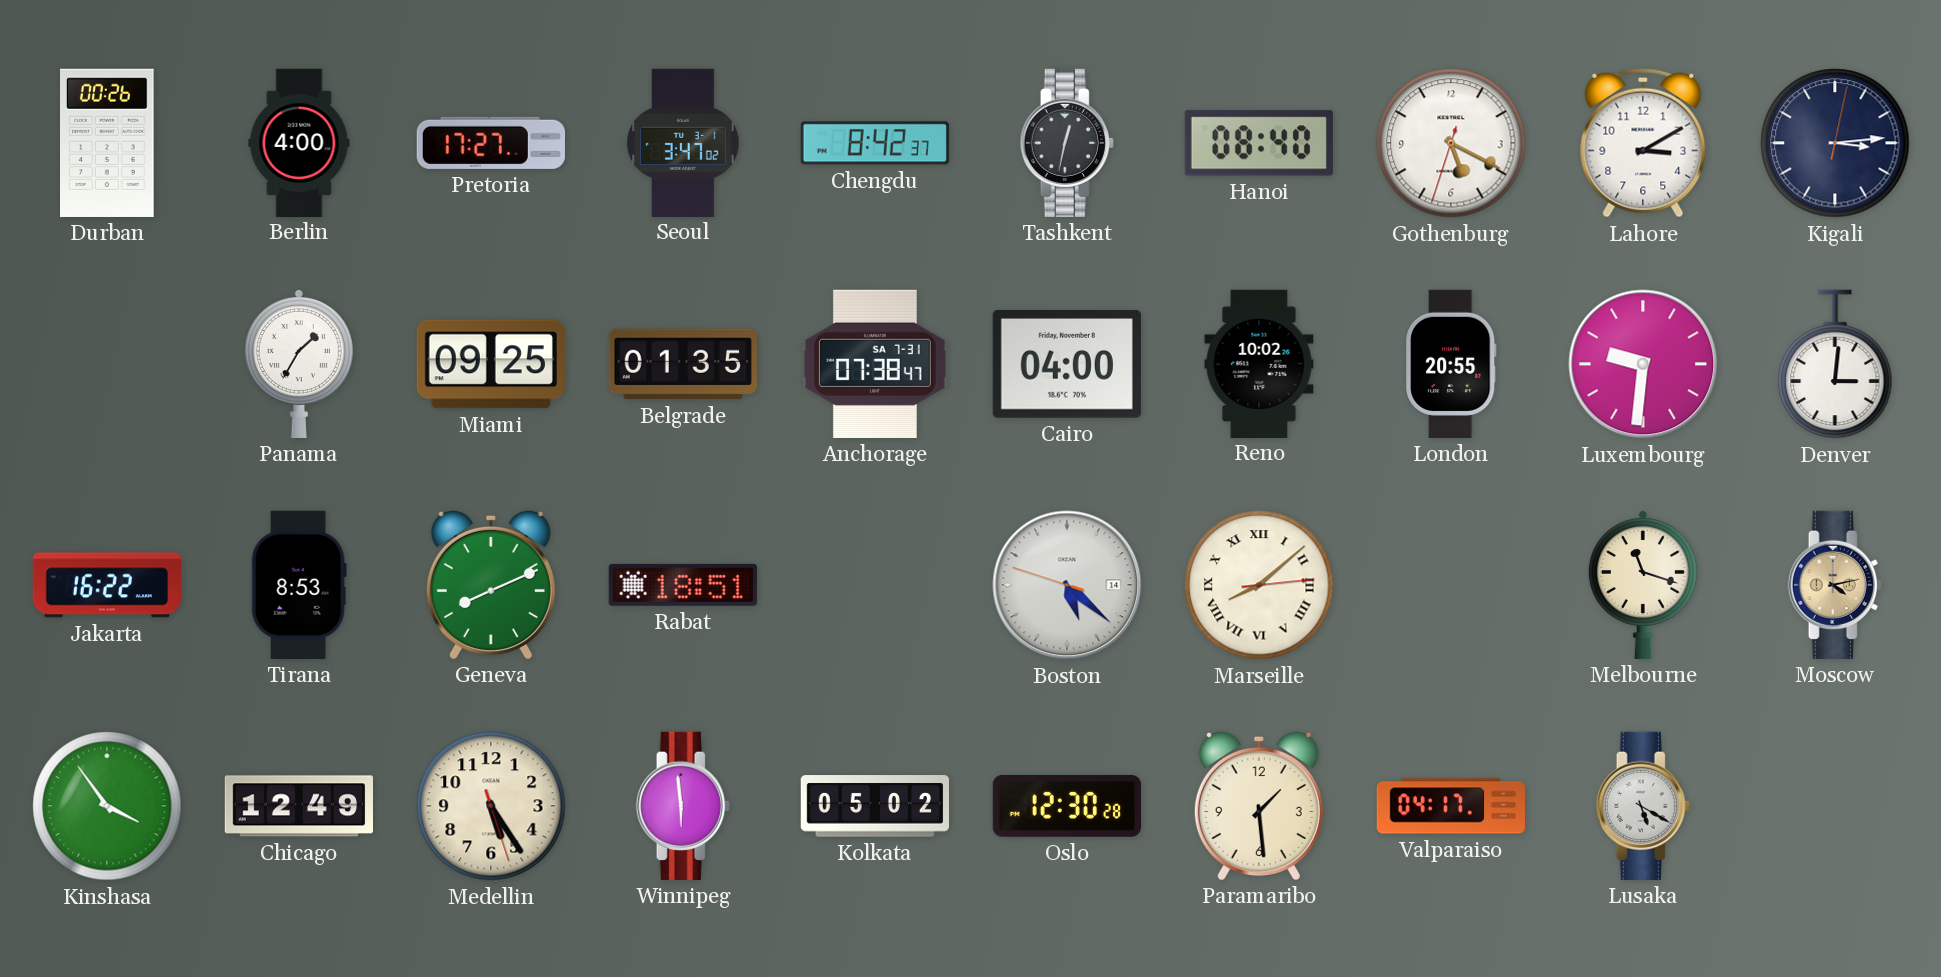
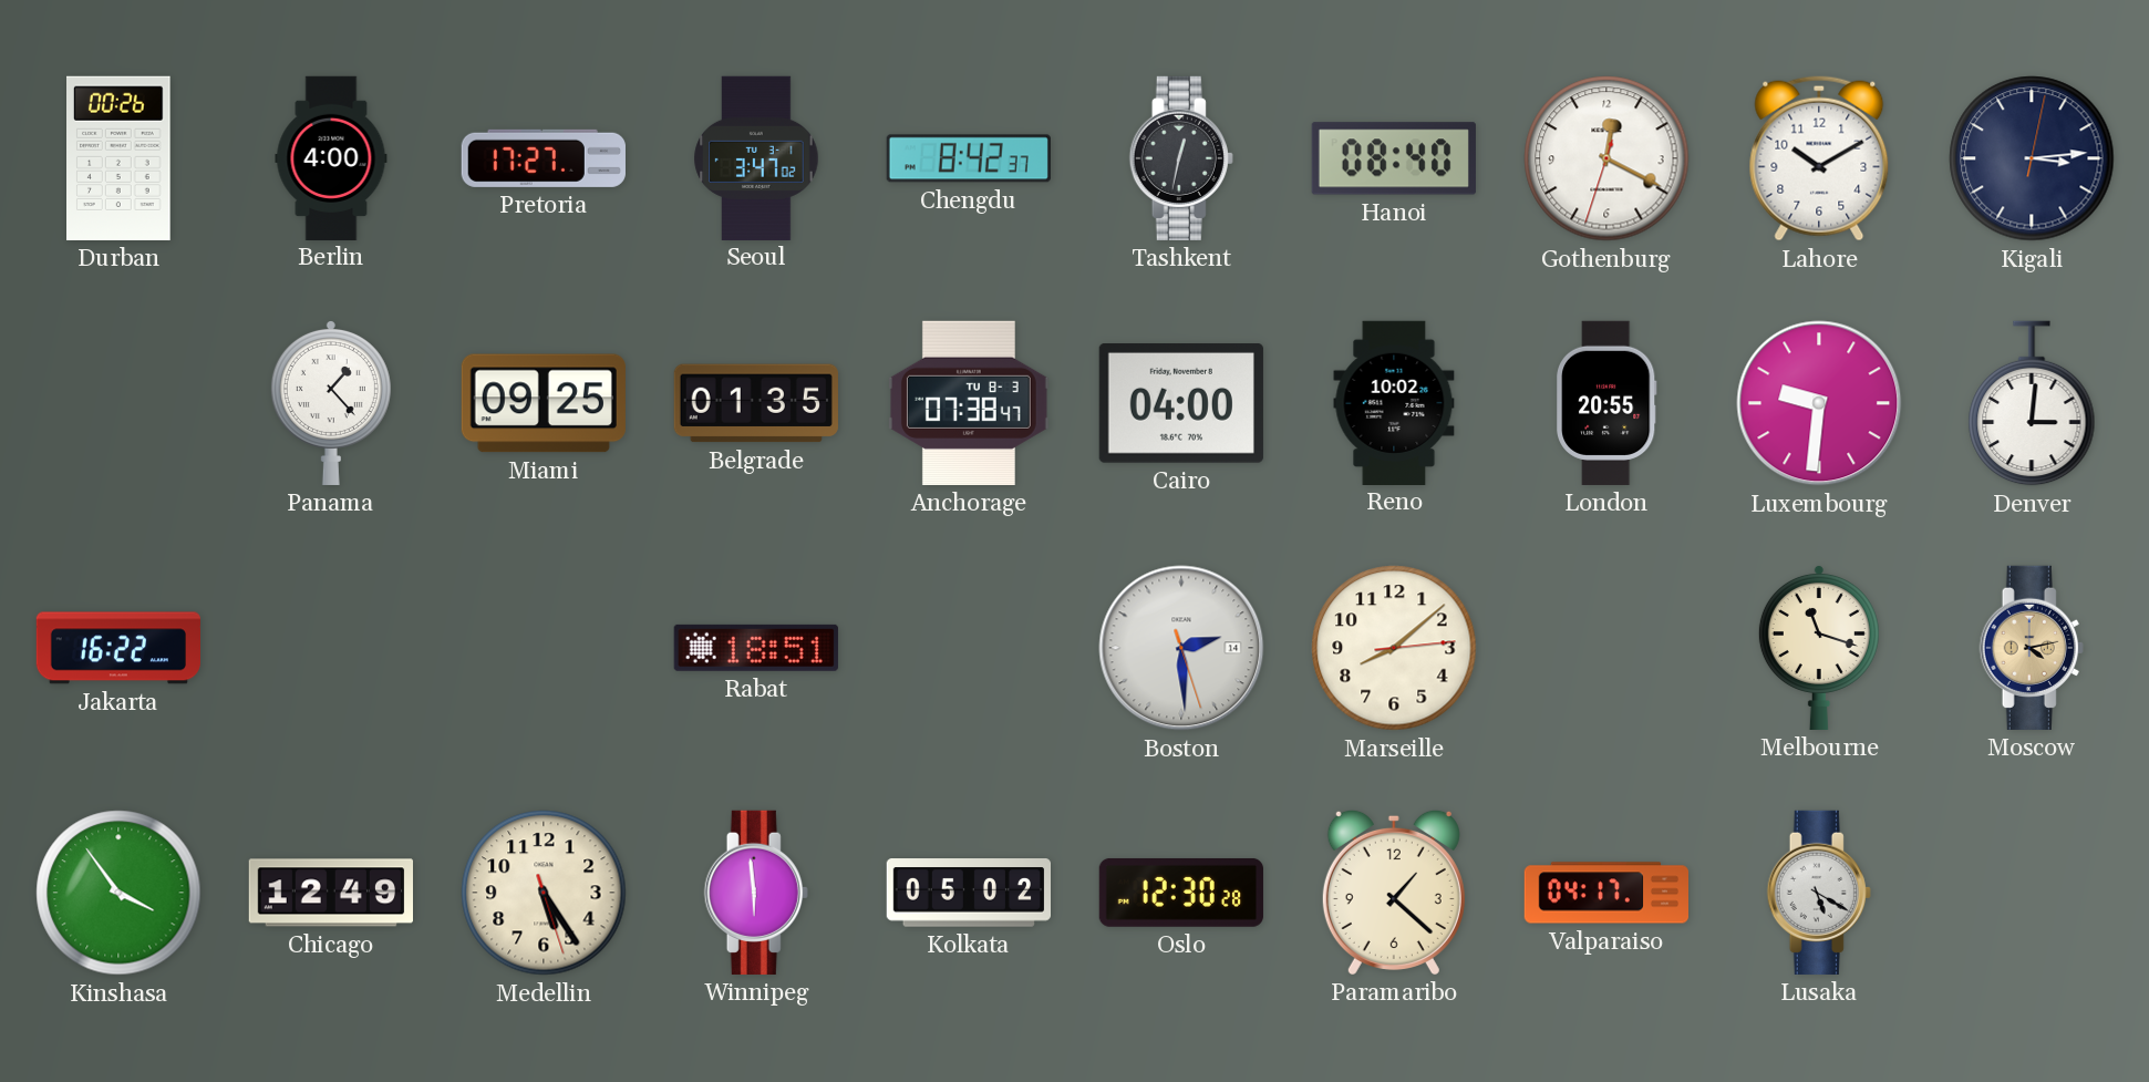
Gothenburg: 5:19 -> 12:19 (1606, 158)
Lahore: 3:10 -> 10:10 (1819, 158)
Panama: 1:35 -> 1:23 (331, 402)
Anchorage date: SA 7-31 -> TU 8-3 (969, 403)
Tirana: 8:53 -> none (299, 585)
Geneva: 8:11 -> none (491, 584)
Boston: 5:21 -> 2:29 (1181, 648)
Marseille numerals: Roman -> Arabic (1394, 648)
Paramaribo: 1:29 -> 1:22 (1394, 892)
